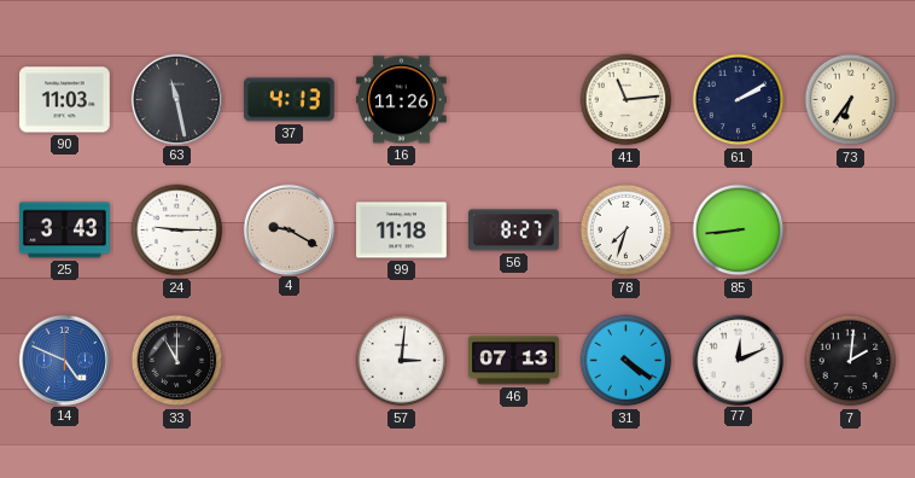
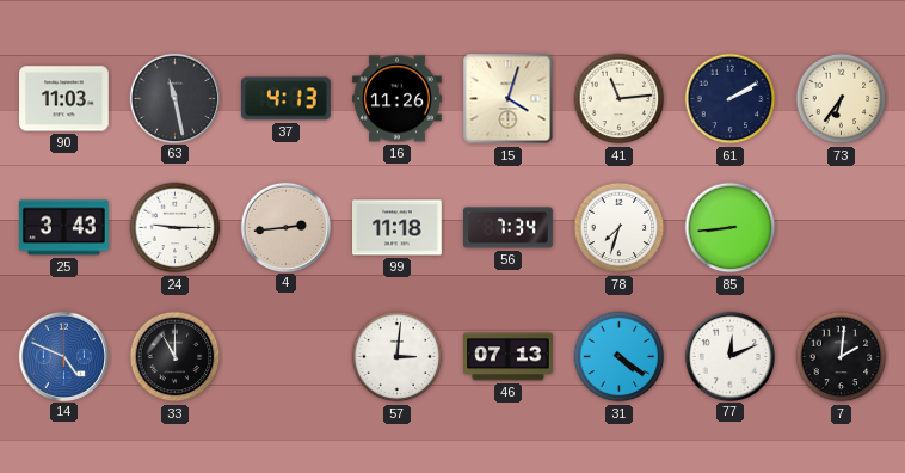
15: none -> 4:03 (509, 99)
4: 9:20 -> 2:44 (285, 227)
56: 8:27 -> 7:34 (509, 228)
